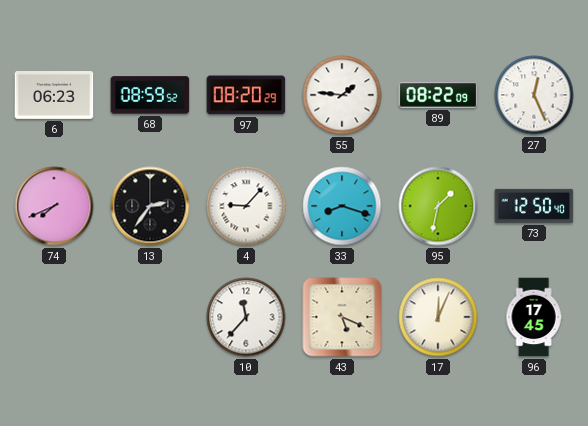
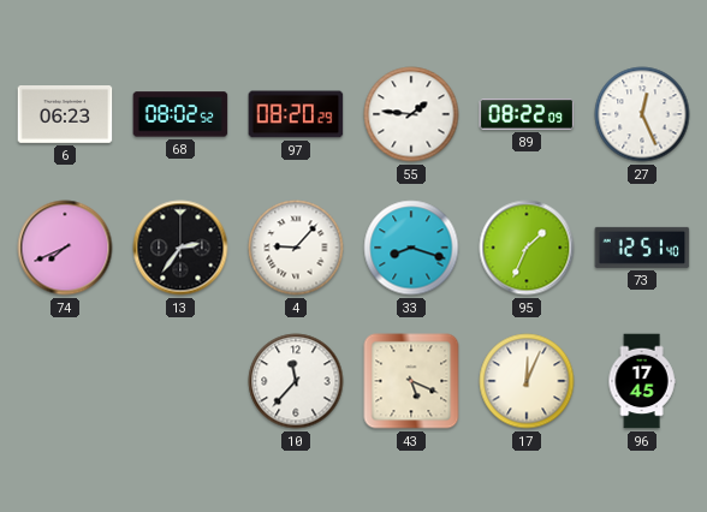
68: 08:59 -> 08:02 (180, 114)
95: 1:32 -> 1:34 (527, 248)
73: 12:50 -> 12:51 (642, 248)
